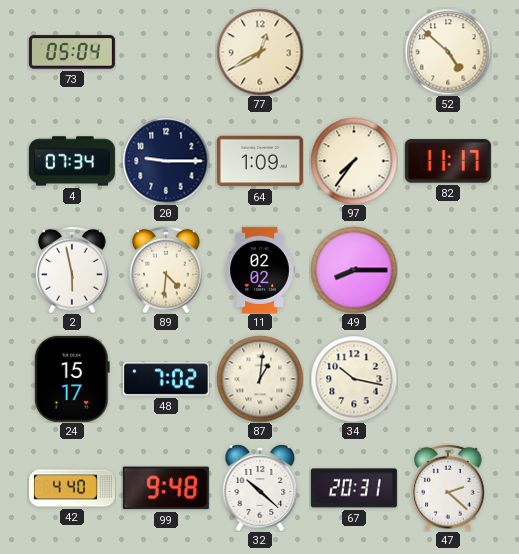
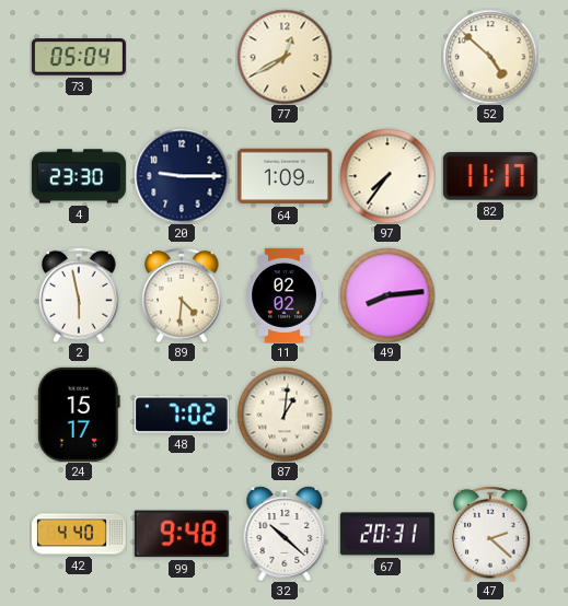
4: 07:34 -> 23:30 (79, 176)
49: 8:15 -> 8:14 (387, 295)
34: 10:17 -> none (354, 379)
